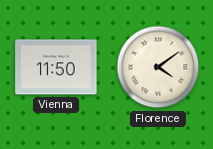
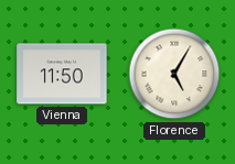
Florence: 4:09 -> 5:05 (174, 74)
